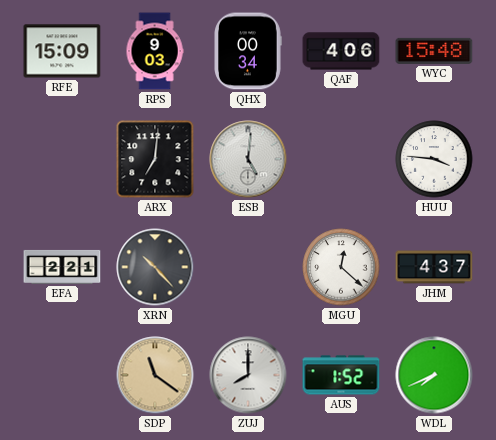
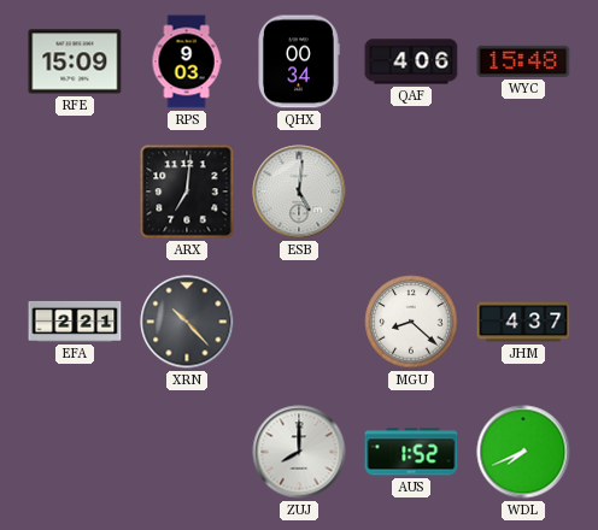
HUU: 3:46 -> none (434, 159)
MGU: 12:22 -> 8:22 (411, 322)
SDP: 11:21 -> none (155, 375)
